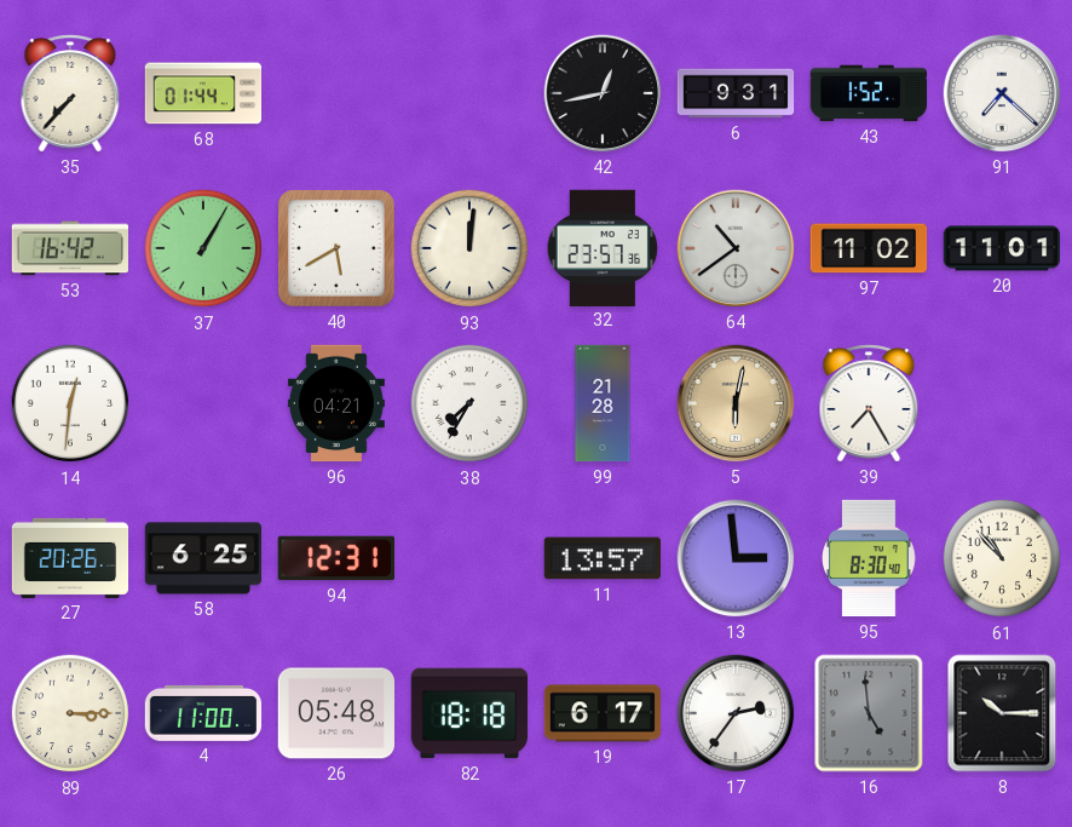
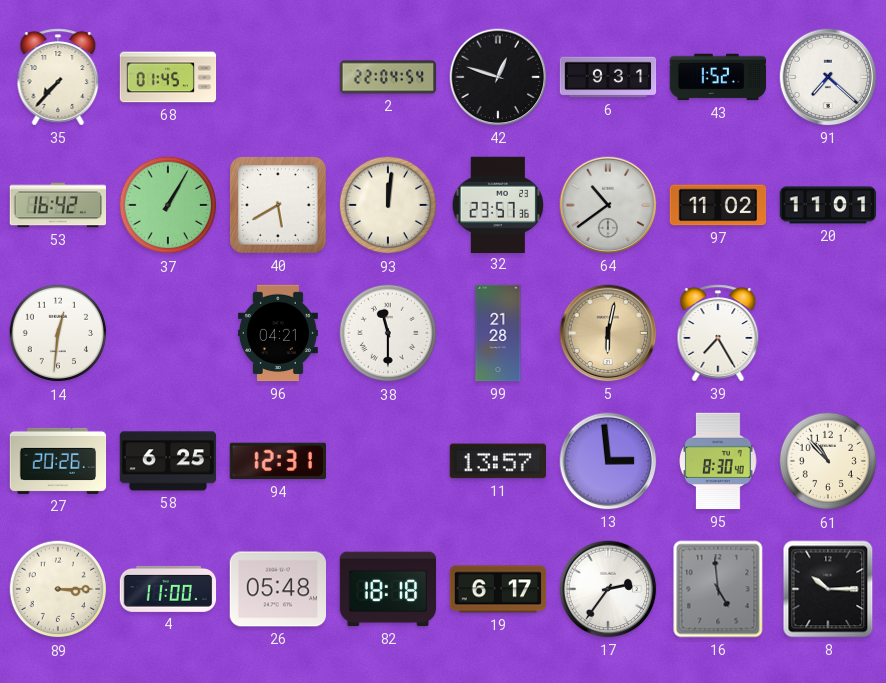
68: 01:44 -> 01:45 (168, 77)
2: none -> 22:04 (388, 77)
42: 12:43 -> 12:48 (498, 77)
38: 7:35 -> 11:30 (388, 333)
